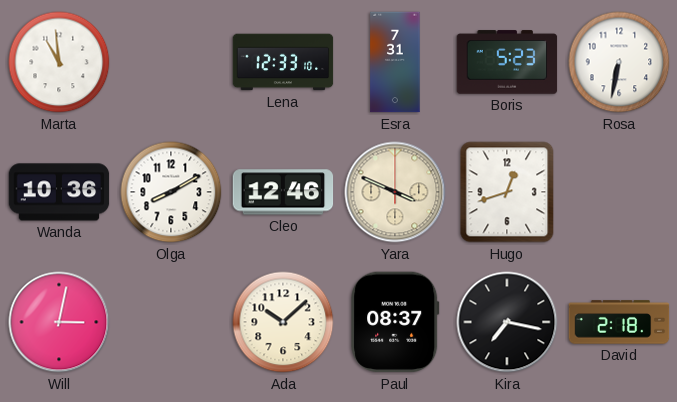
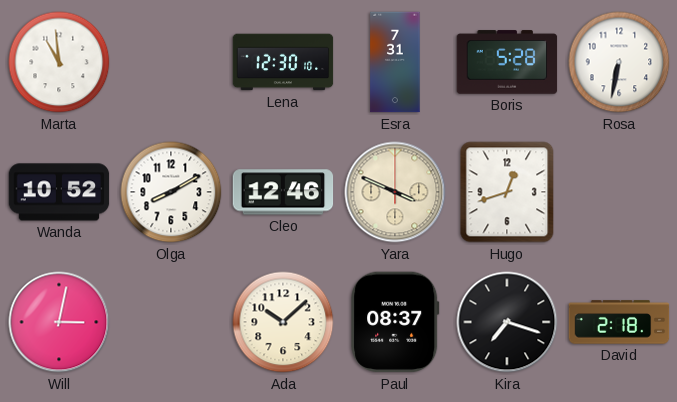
Lena: 12:33 -> 12:30 (283, 62)
Boris: 5:23 -> 5:28 (507, 62)
Wanda: 10:36 -> 10:52 (59, 192)
Kira: 7:17 -> 7:18 (507, 322)
